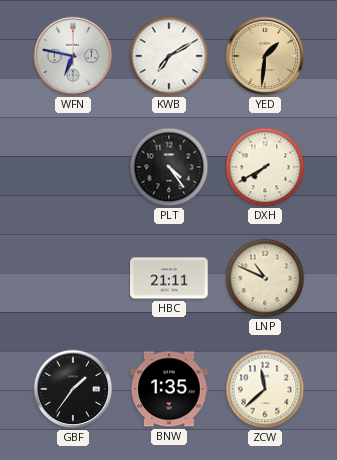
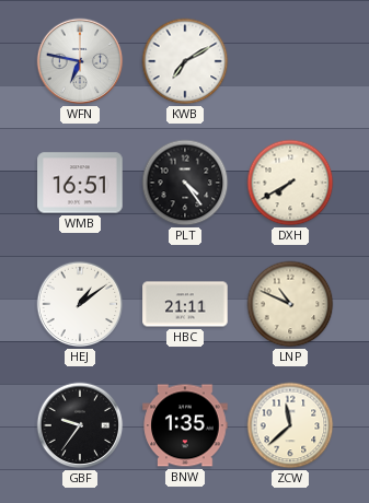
YED: 1:31 -> none (265, 56)
WMB: none -> 16:51 (80, 183)
HEJ: none -> 1:09 (80, 304)
GBF: 1:36 -> 9:36 (80, 425)
